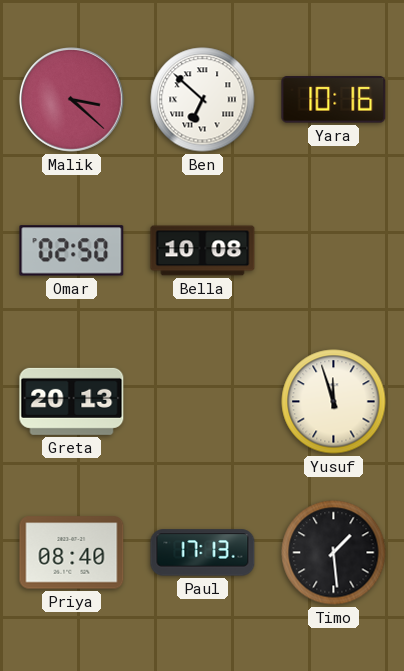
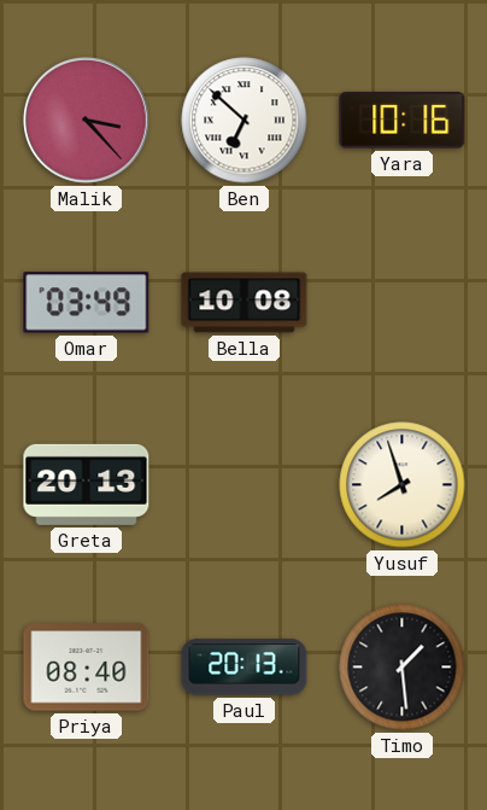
Malik: 3:22 -> 3:23 (87, 121)
Omar: 02:50 -> 03:49 (87, 303)
Yusuf: 11:57 -> 7:57 (403, 485)
Paul: 17:13 -> 20:13 (245, 668)
